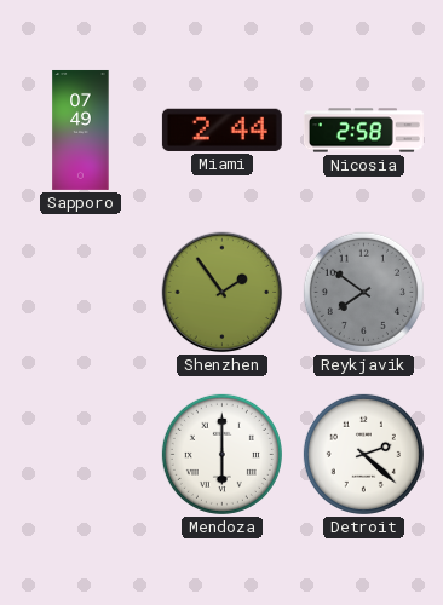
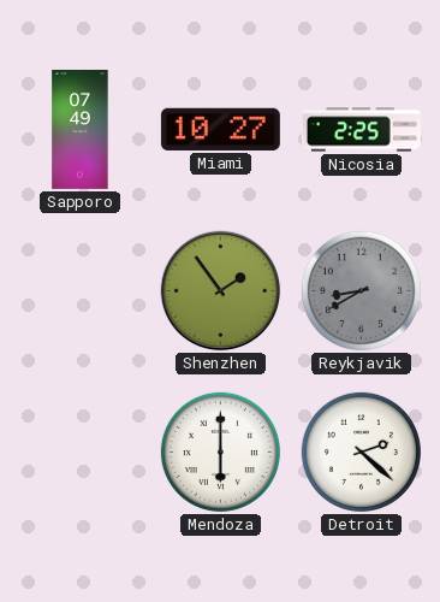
Miami: 2:44 -> 10:27 (220, 129)
Nicosia: 2:58 -> 2:25 (361, 130)
Reykjavik: 7:51 -> 8:40 (361, 290)
